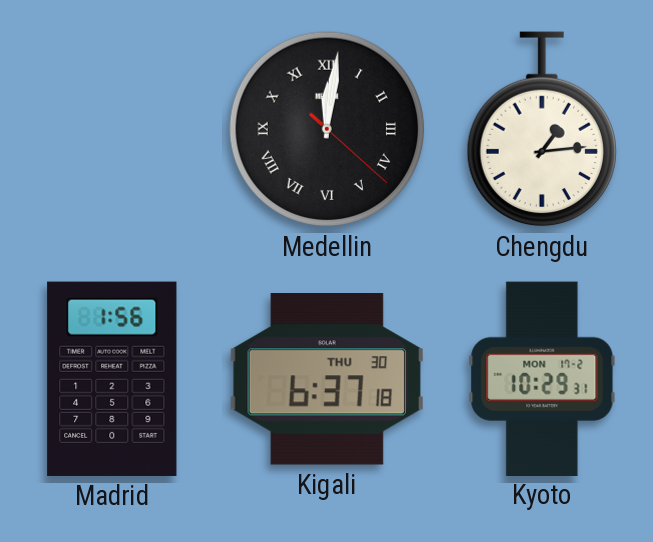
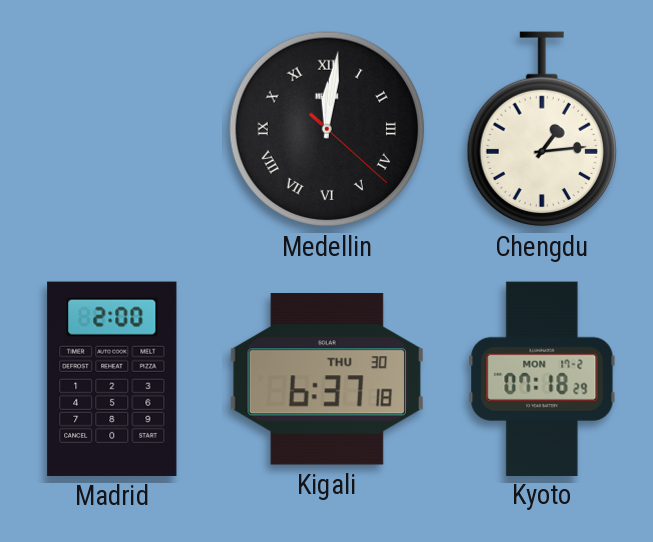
Madrid: 1:56 -> 2:00 (112, 379)
Kyoto: 10:29 -> 07:18 (542, 378)
